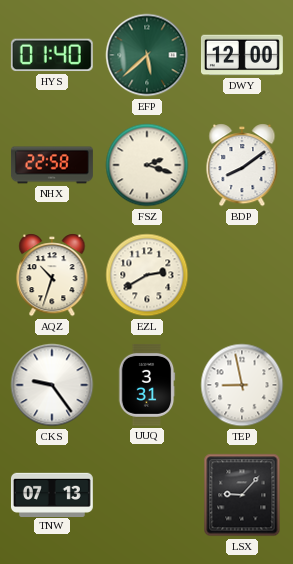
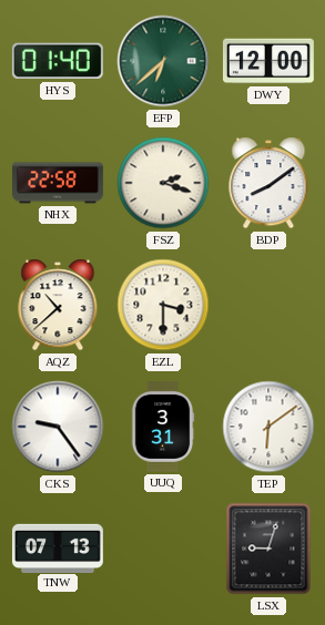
EFP: 5:38 -> 6:38 (163, 61)
AQZ: 10:33 -> 10:38 (58, 305)
EZL: 2:40 -> 3:30 (163, 305)
TEP: 8:58 -> 6:09 (268, 427)
LSX: 9:07 -> 9:03 (268, 549)
